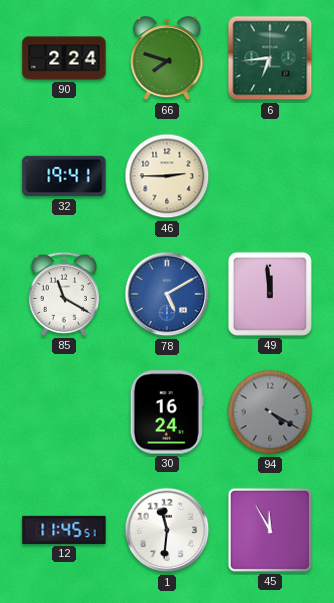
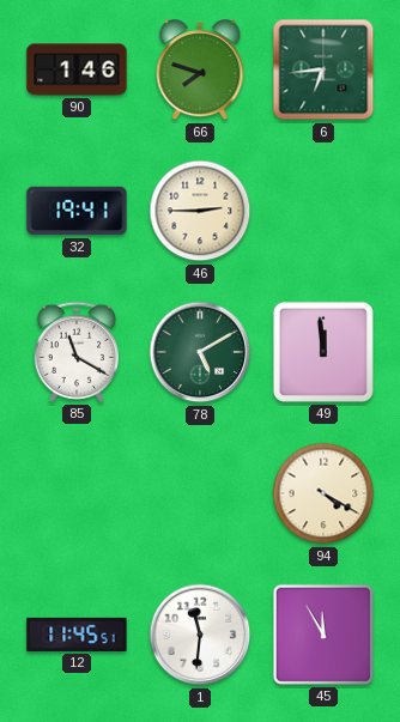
90: 2:24 -> 1:46 (77, 69)
78 dial: blue -> green (200, 352)
30: 16:24 -> none (167, 412)
94 dial: grey -> cream (323, 493)
